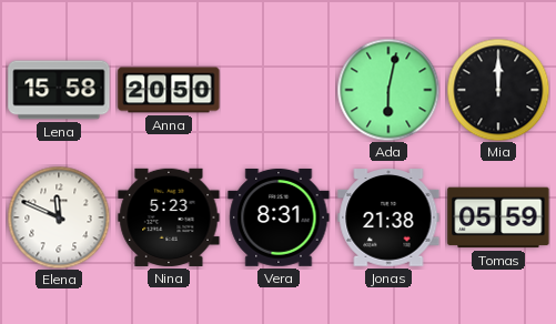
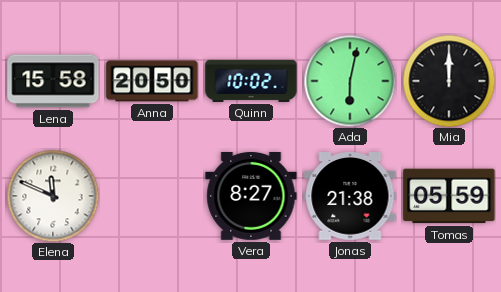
Quinn: none -> 10:02 (251, 81)
Nina: 5:23 -> none (169, 217)
Vera: 8:31 -> 8:27 (251, 196)
